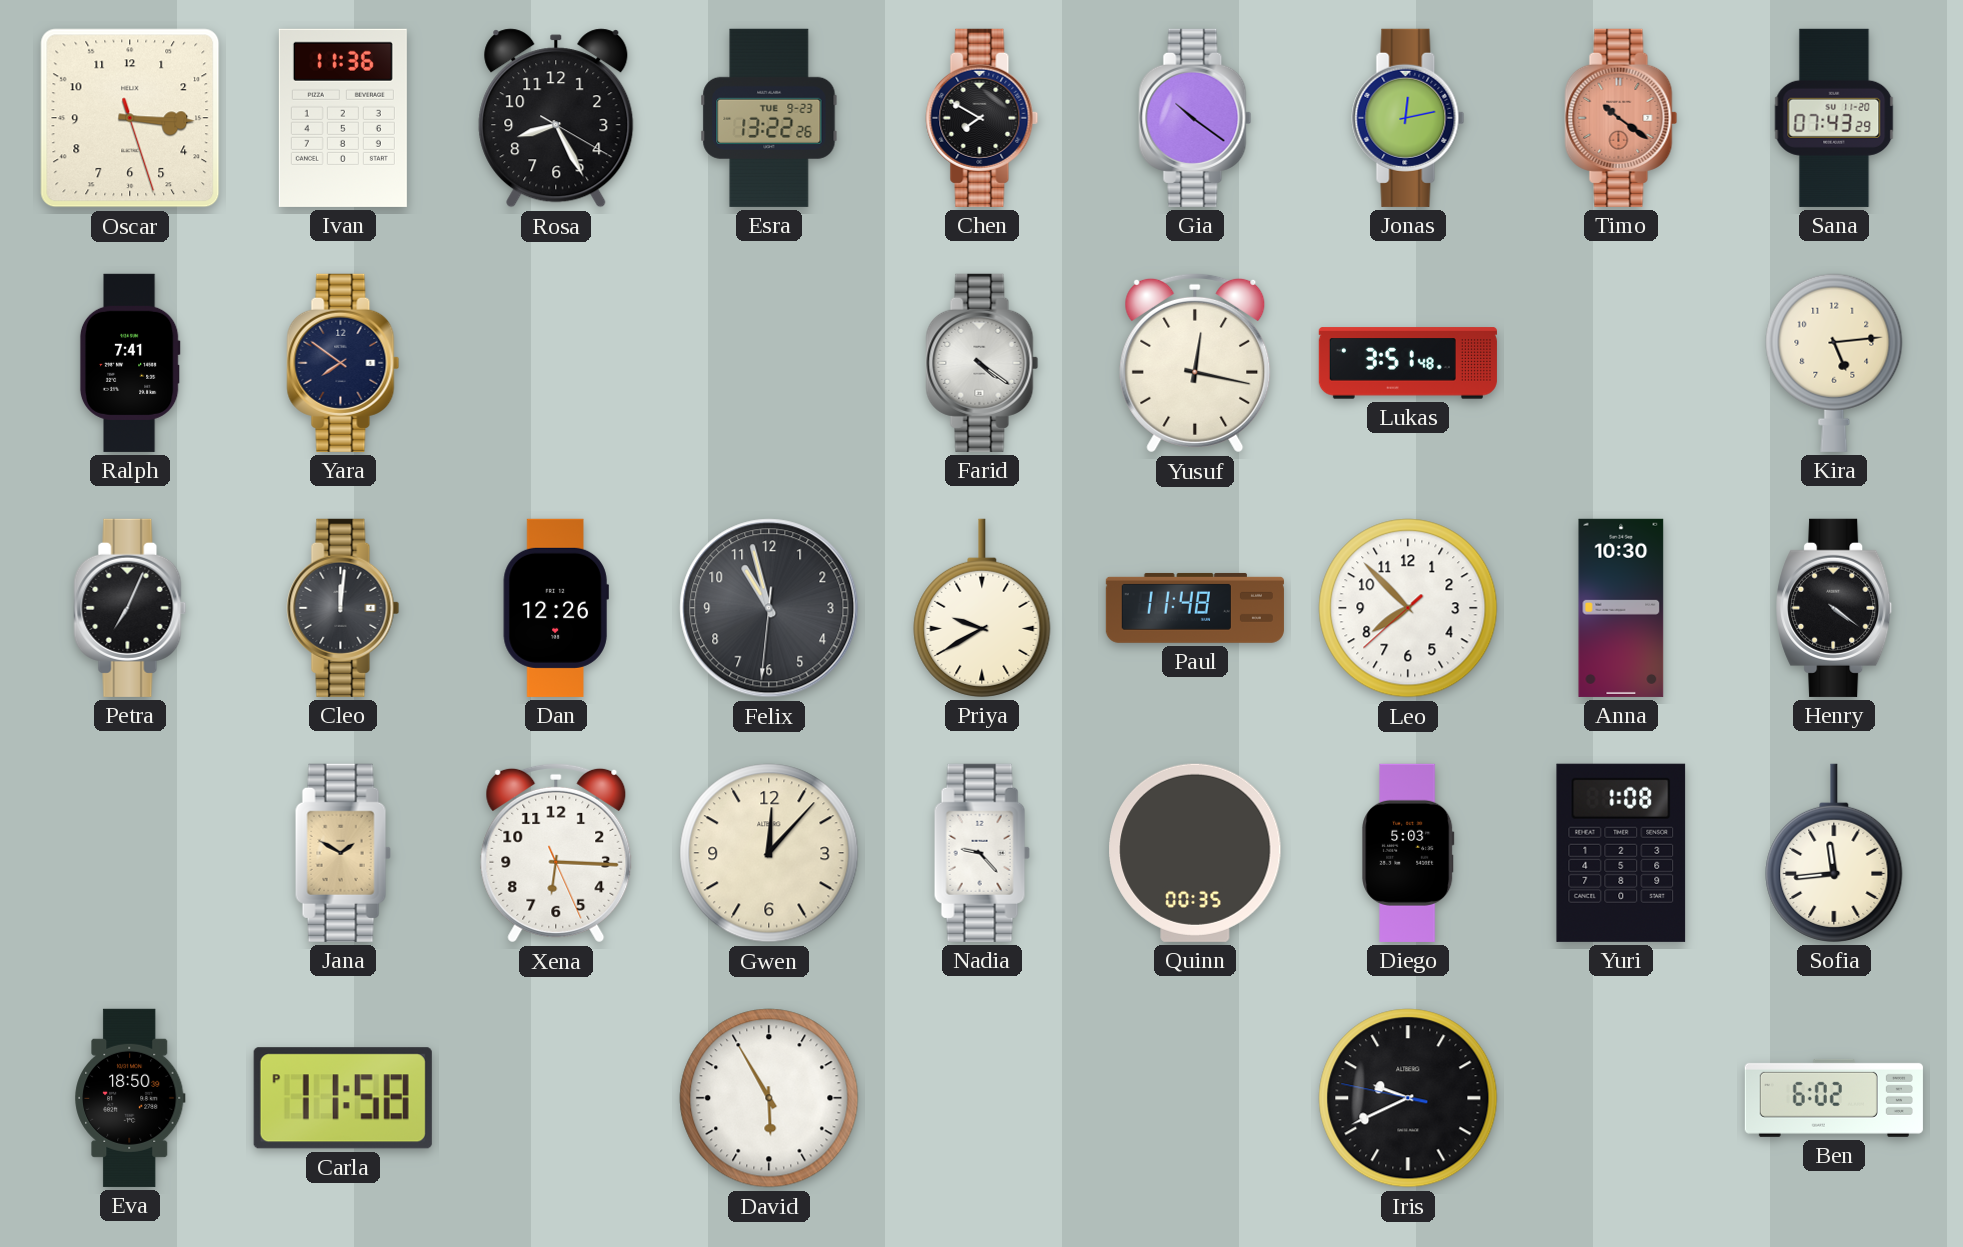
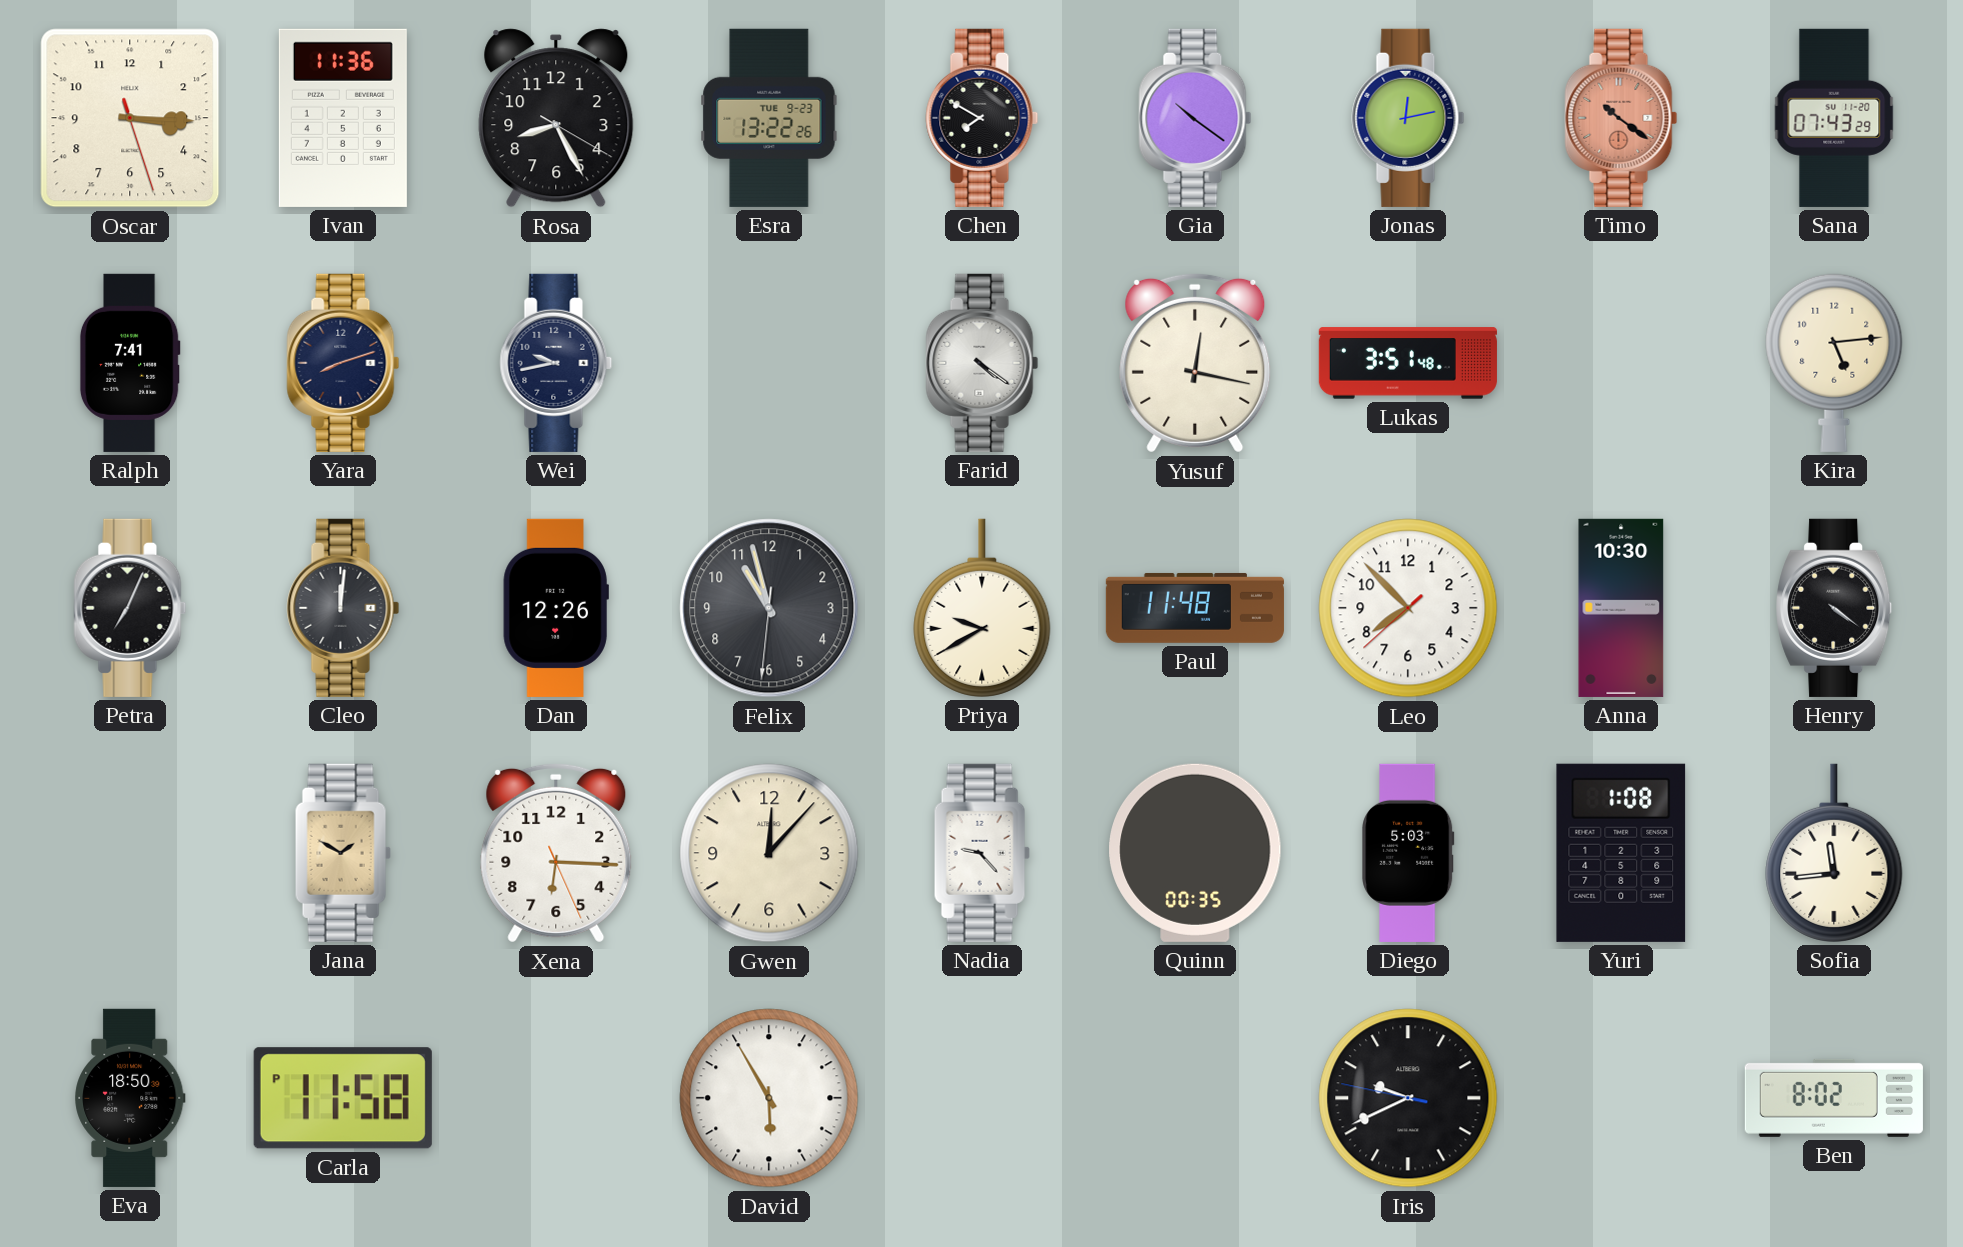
Yara: 7:51 -> 8:12 (343, 363)
Wei: none -> 9:43 (556, 363)
Ben: 6:02 -> 8:02 (1834, 1098)
